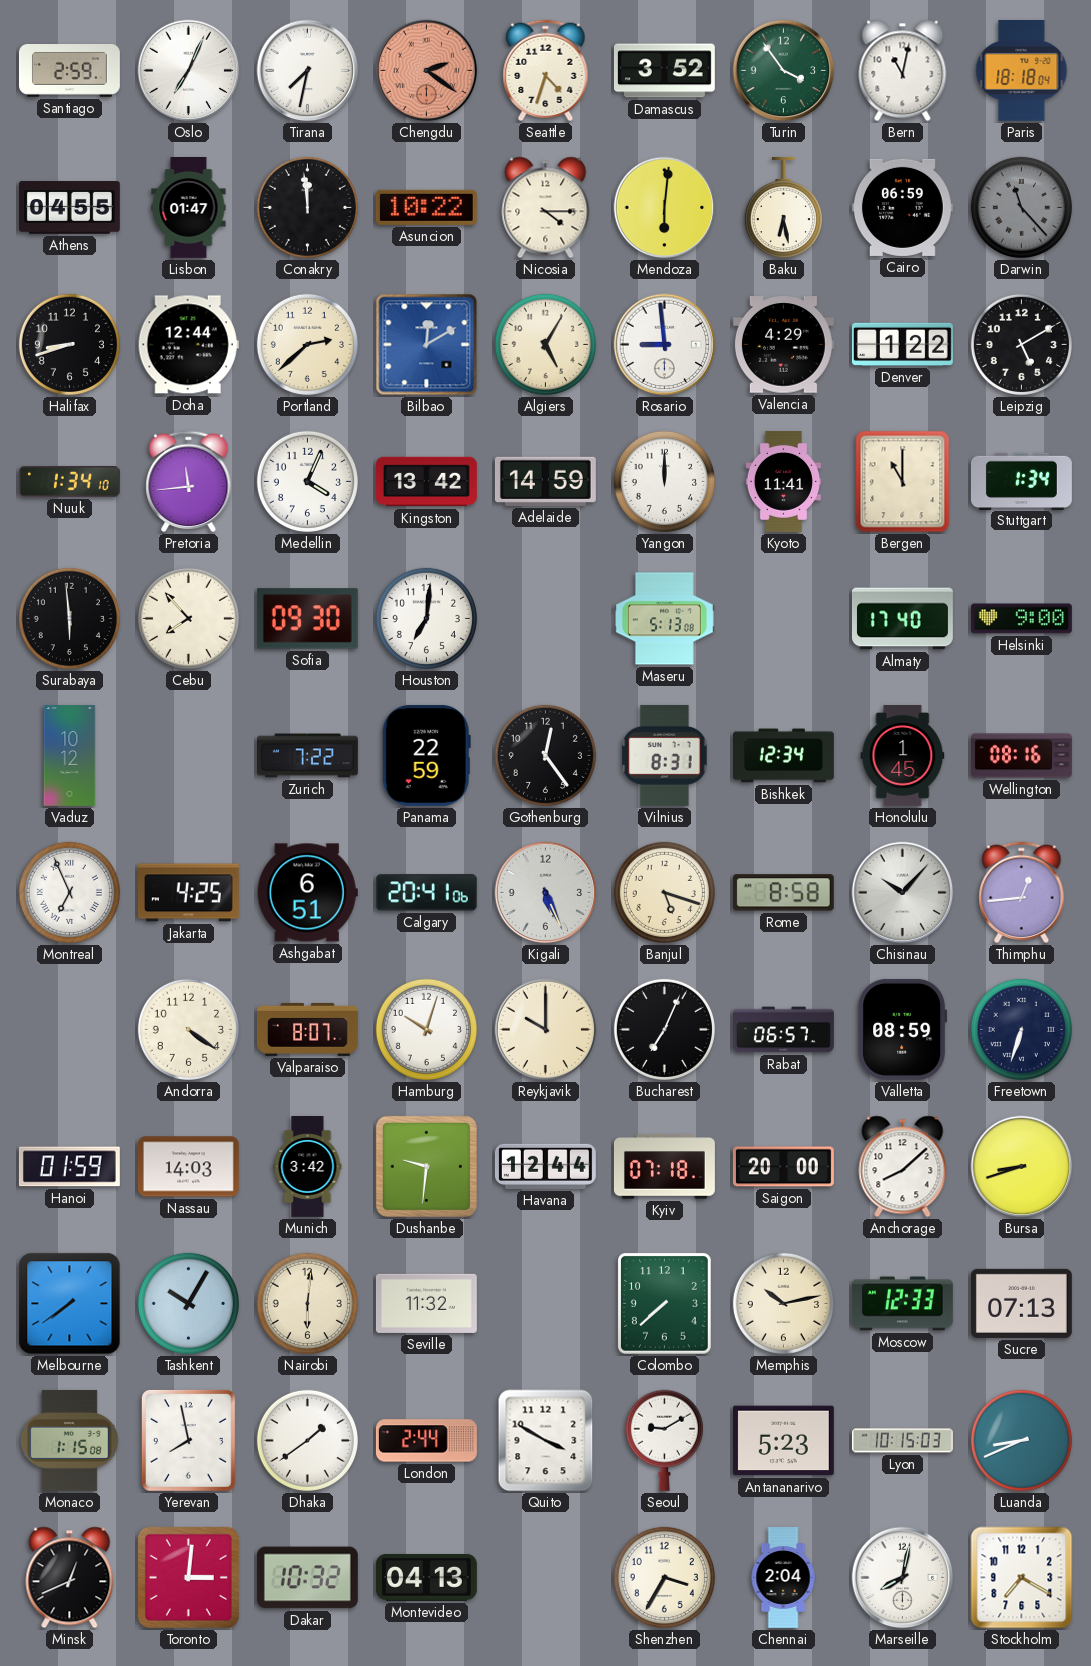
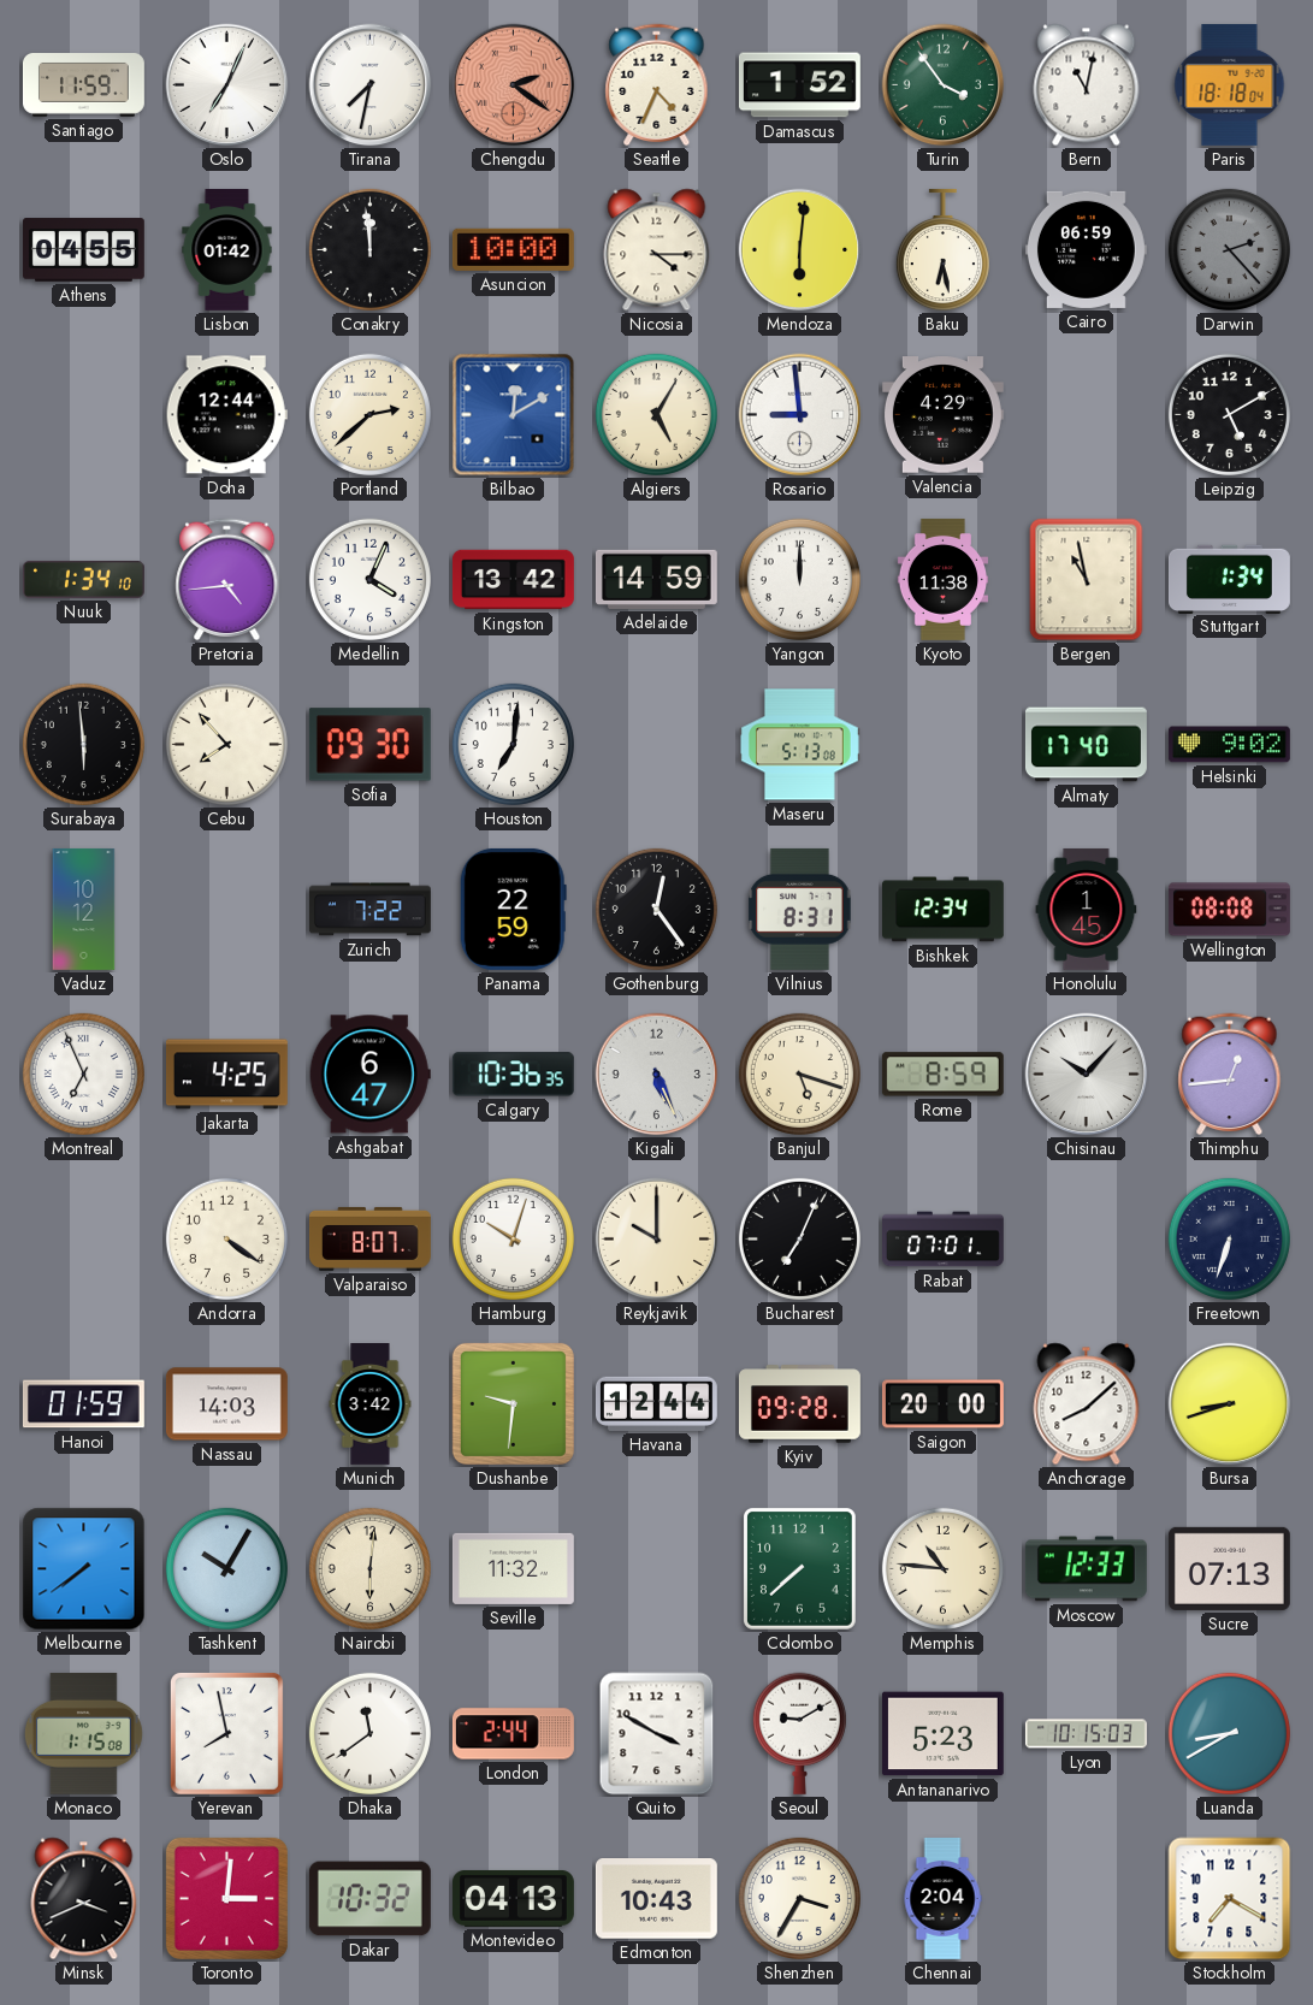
Santiago: 2:59 -> 11:59 (83, 85)
Seattle: 4:33 -> 4:34 (657, 85)
Damascus: 3:52 -> 1:52 (799, 85)
Lisbon: 01:47 -> 01:42 (227, 250)
Asuncion: 10:22 -> 10:00 (513, 249)
Darwin: 11:23 -> 2:23 (1229, 249)
Halifax: 8:42 -> none (69, 344)
Denver: 1:22 -> none (902, 344)
Pretoria: 11:44 -> 4:44 (227, 580)
Kyoto: 11:41 -> 11:38 (942, 579)
Bergen: 11:00 -> 10:58 (1087, 580)
Helsinki: 9:00 -> 9:02 (1229, 745)
Wellington: 08:16 -> 08:08 (1229, 910)
Ashgabat: 6:51 -> 6:47 (369, 1075)
Calgary: 20:41 -> 10:36 (513, 1075)
Rome: 8:58 -> 8:59 (942, 1075)
Rabat: 06:57 -> 07:01 (944, 1240)
Valletta: 08:59 -> none (903, 1029)
Kyiv: 07:18 -> 09:28 (799, 1404)
Memphis: 10:13 -> 10:46 (942, 1568)
Dhaka: 1:39 -> 11:39 (369, 1733)
Luanda: 8:41 -> 8:40 (1229, 1733)
Minsk: 12:41 -> 3:41 (84, 1899)
Edmonton: none -> 10:43 (656, 1899)
Marseille: 8:02 -> none (903, 1578)
